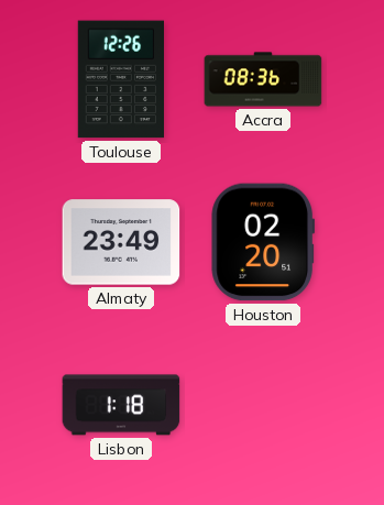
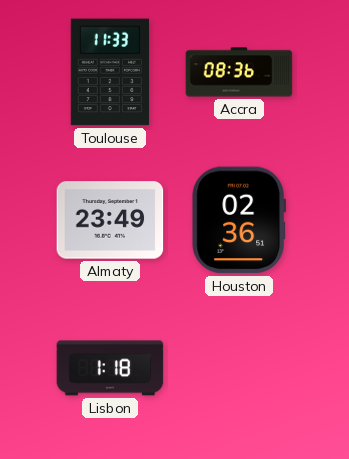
Toulouse: 12:26 -> 11:33 (109, 72)
Houston: 02:20 -> 02:36 (239, 220)
